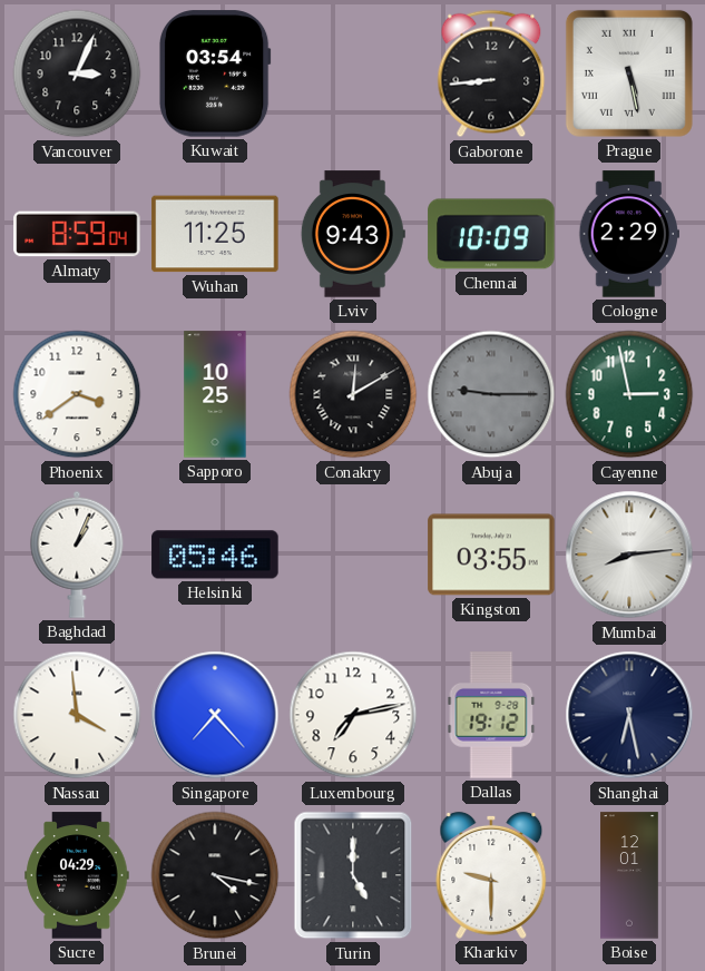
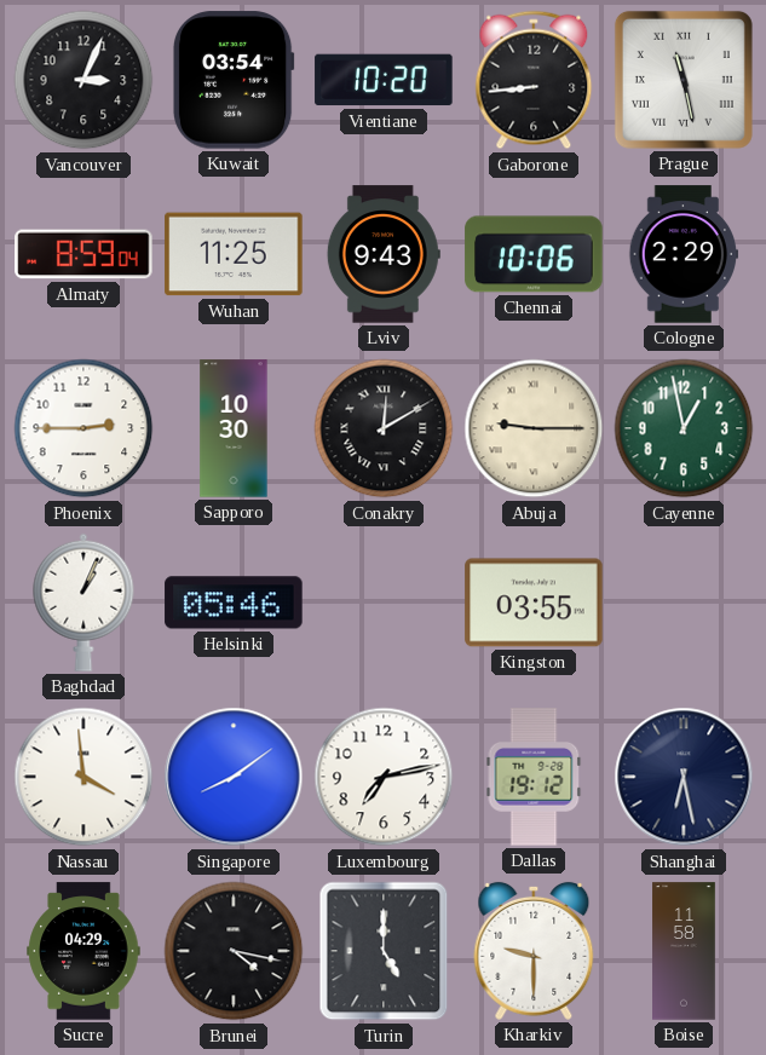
Vientiane: none -> 10:20 (384, 80)
Prague: 5:28 -> 11:28 (684, 80)
Chennai: 10:09 -> 10:06 (534, 254)
Phoenix: 3:39 -> 2:45 (83, 428)
Sapporo: 10:25 -> 10:30 (234, 428)
Abuja dial: grey -> cream (534, 428)
Cayenne: 2:58 -> 12:58 (684, 428)
Mumbai: 8:14 -> none (629, 555)
Singapore: 7:23 -> 8:09 (234, 777)
Boise: 12:01 -> 11:58 (684, 951)
